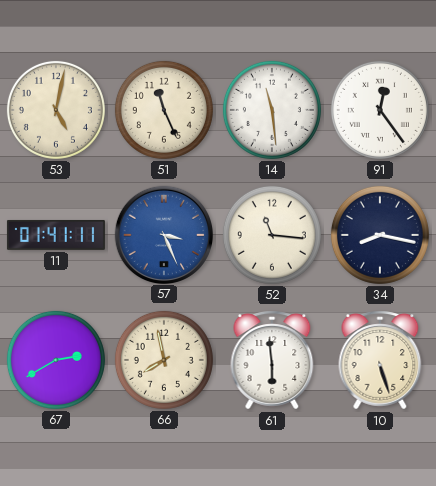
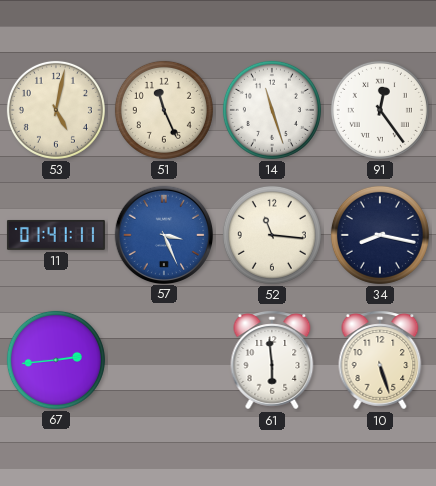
14: 11:29 -> 11:27 (272, 110)
67: 2:40 -> 2:44 (56, 360)
66: 7:58 -> none (164, 360)
